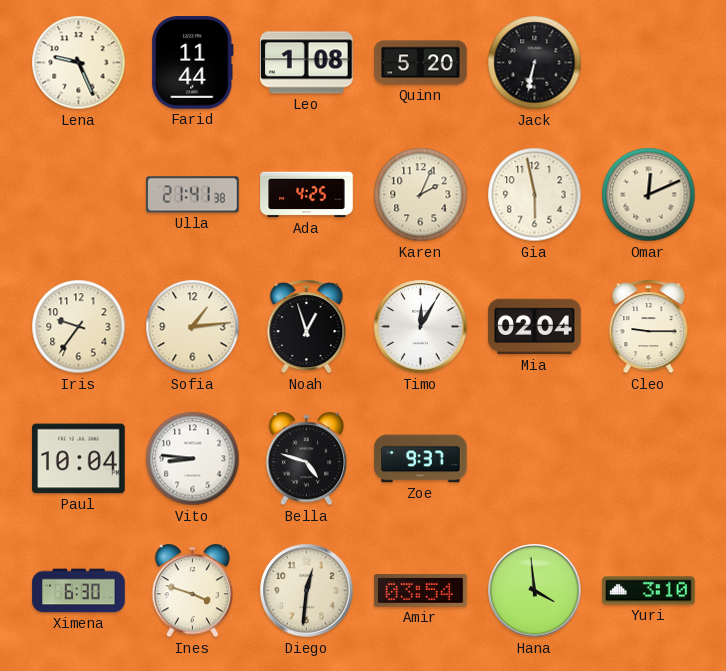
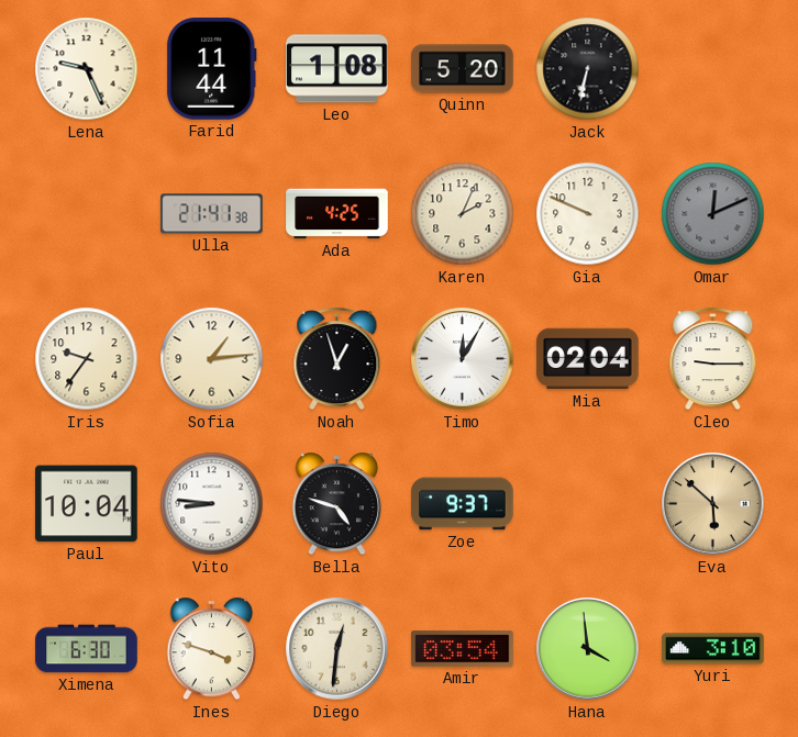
Gia: 5:58 -> 9:49 (588, 214)
Omar dial: cream -> grey (713, 214)
Eva: none -> 5:52 (713, 504)
